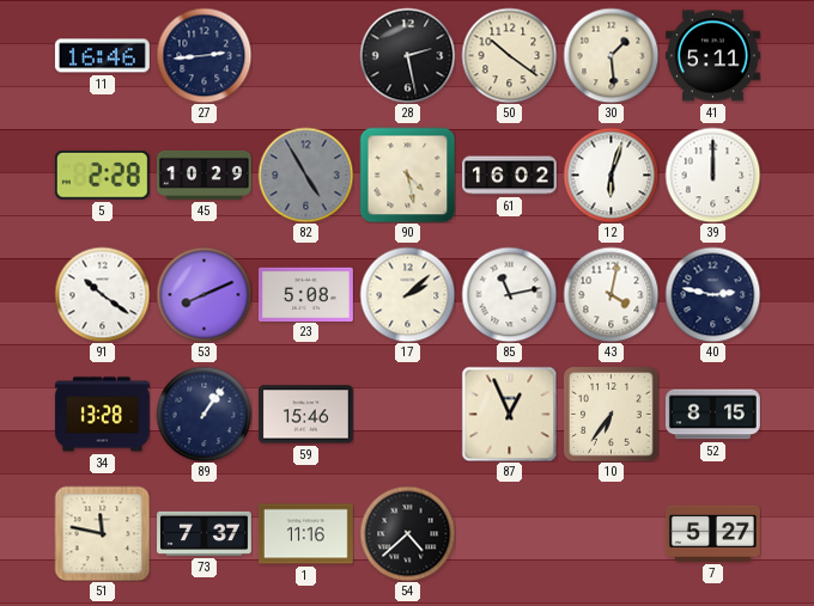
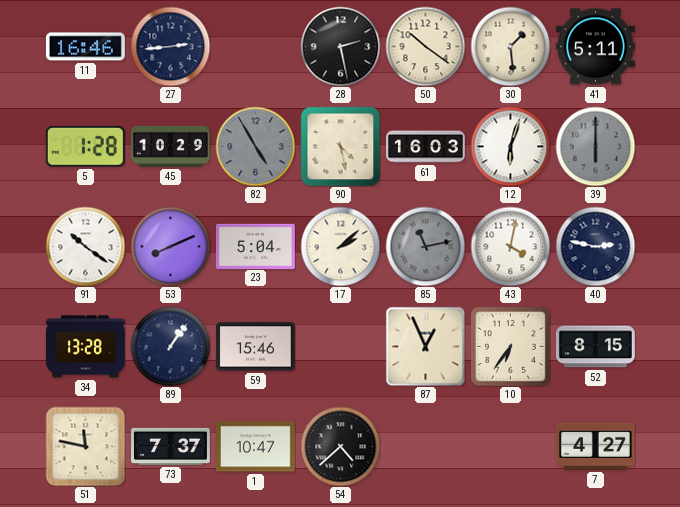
5: 2:28 -> 1:28 (85, 146)
61: 16:02 -> 16:03 (426, 147)
39: 12:00 -> 6:00 (595, 146)
39 dial: white -> grey (595, 146)
23: 5:08 -> 5:04 (255, 246)
85 dial: white -> grey (425, 246)
1: 11:16 -> 10:47 (255, 447)
7: 5:27 -> 4:27 (595, 446)
